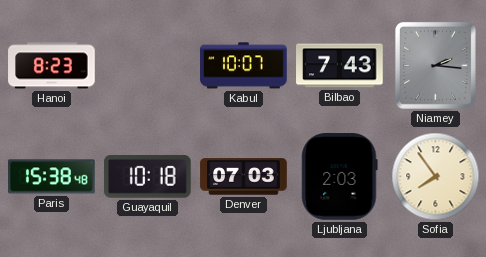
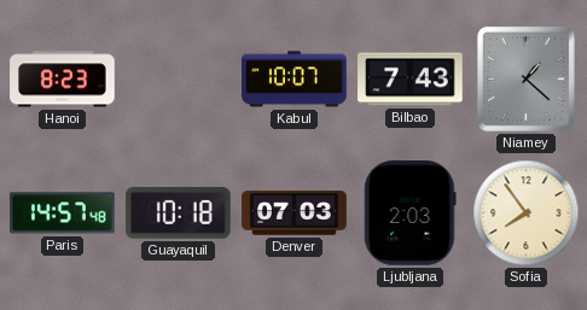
Niamey: 2:16 -> 1:22 (525, 78)
Paris: 15:38 -> 14:57 (63, 214)
